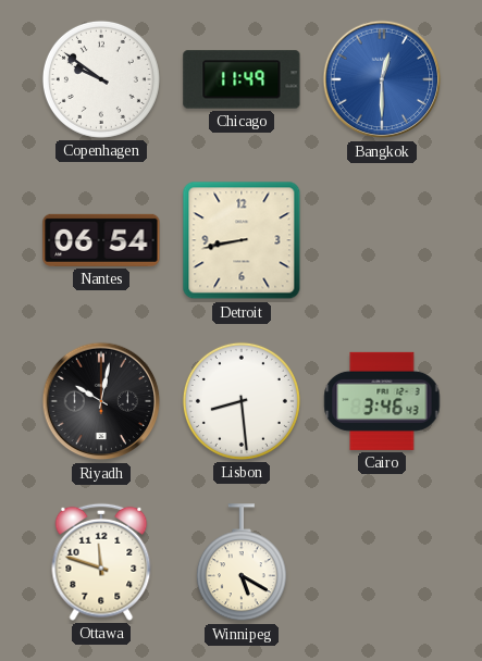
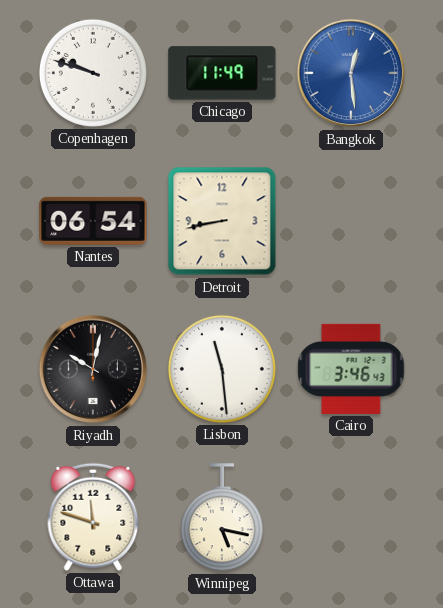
Copenhagen: 9:51 -> 9:48 (93, 73)
Bangkok: 12:30 -> 12:29 (351, 73)
Lisbon: 8:29 -> 11:29 (222, 369)
Winnipeg: 5:20 -> 5:17 (222, 518)
